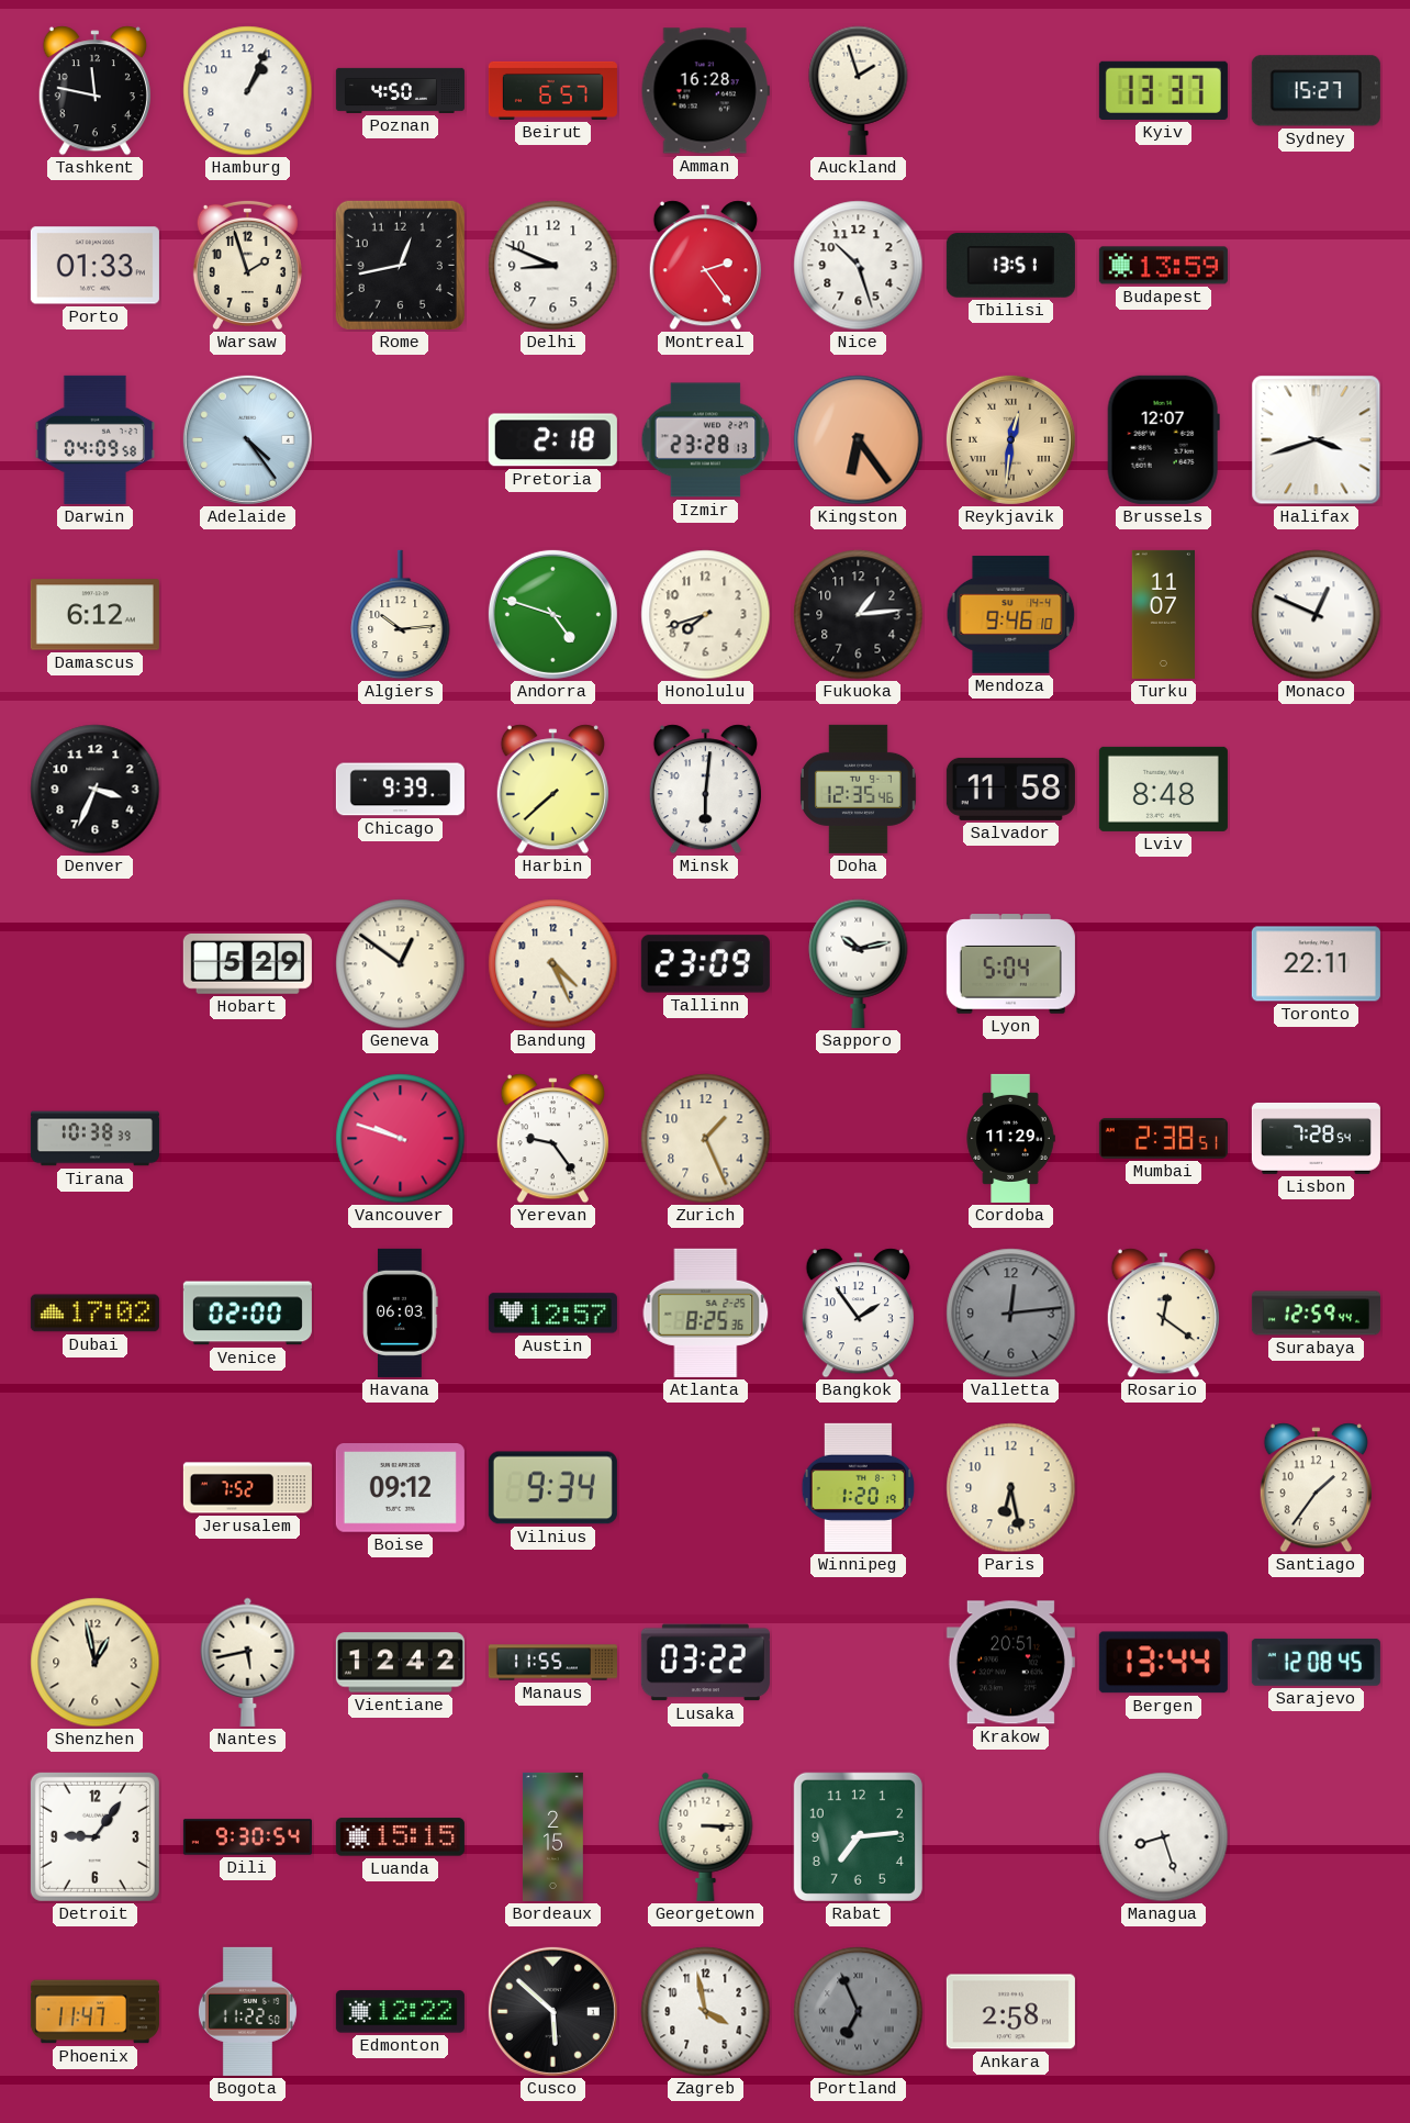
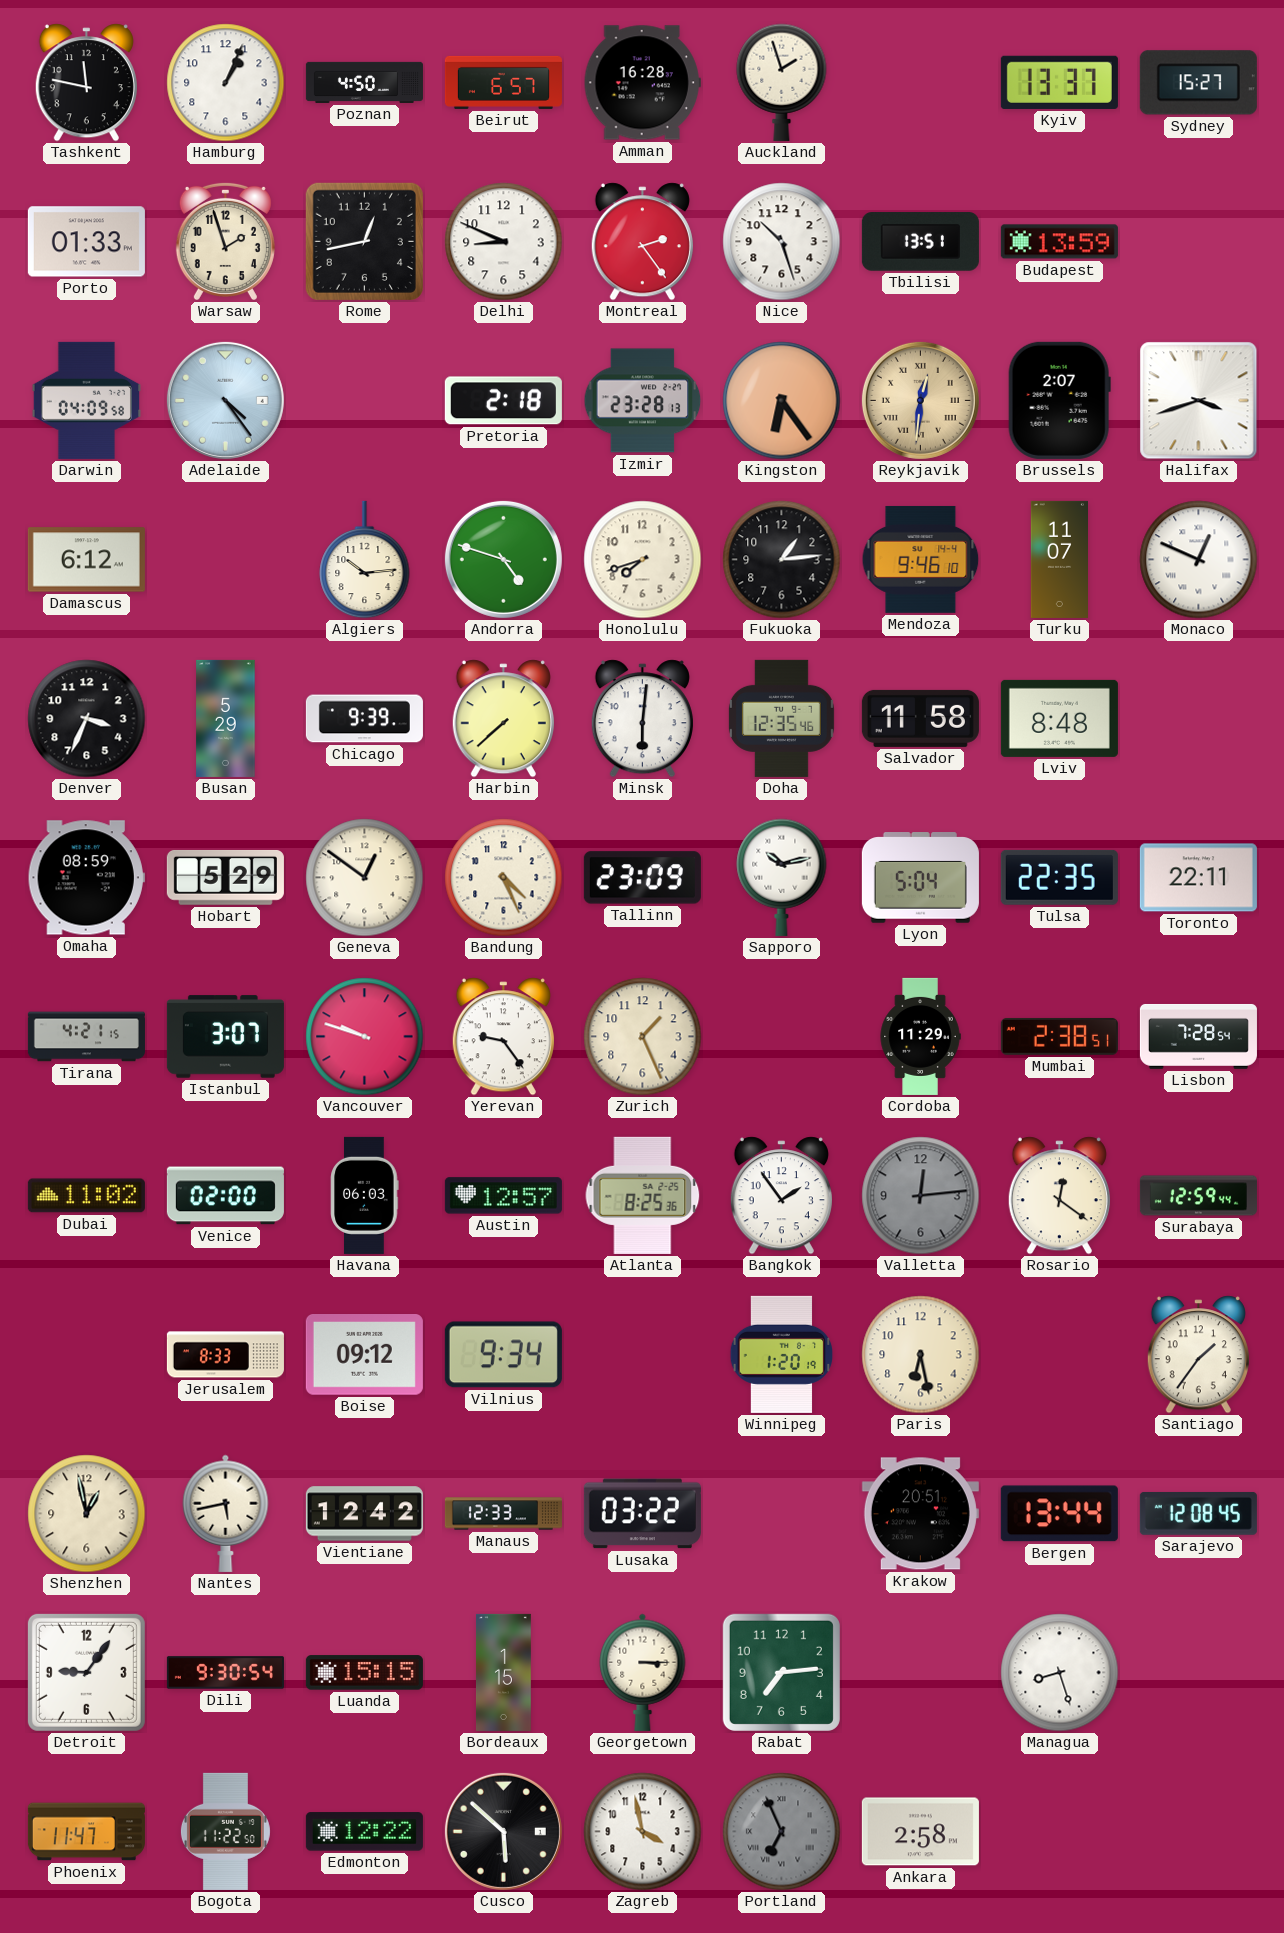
Brussels: 12:07 -> 2:07 (1059, 400)
Busan: none -> 5:29 (226, 718)
Omaha: none -> 08:59 (86, 878)
Tulsa: none -> 22:35 (1059, 877)
Tirana: 10:38 -> 4:21 (86, 1037)
Istanbul: none -> 3:07 (225, 1037)
Dubai: 17:02 -> 11:02 (86, 1196)
Jerusalem: 7:52 -> 8:33 (225, 1355)
Manaus: 11:55 -> 12:33 (503, 1514)
Bordeaux: 2:15 -> 1:15 (503, 1672)
